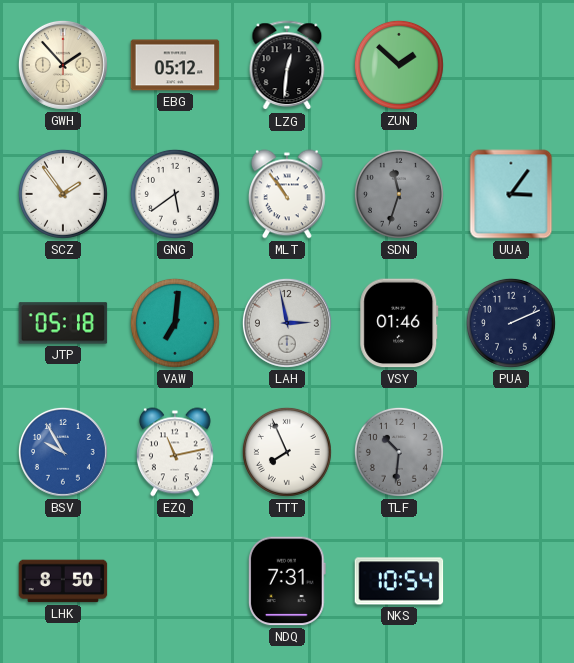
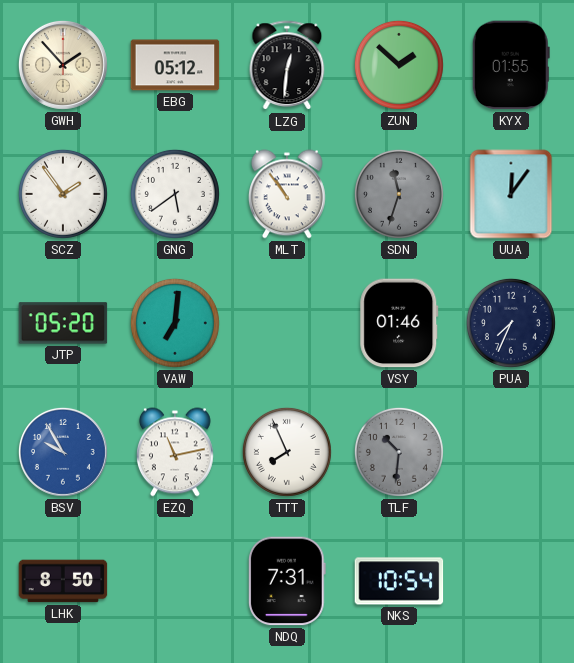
KYX: none -> 01:55 (511, 65)
UUA: 3:06 -> 12:06 (511, 194)
JTP: 05:18 -> 05:20 (63, 323)
LAH: 2:58 -> none (287, 323)
PUA: 2:11 -> 7:34 (511, 323)
